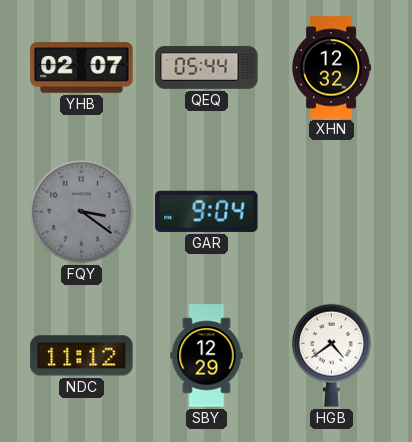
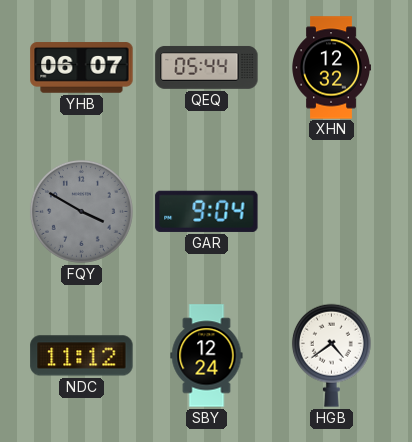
YHB: 02:07 -> 06:07 (82, 68)
FQY: 3:21 -> 3:50 (81, 211)
SBY: 12:29 -> 12:24 (207, 356)
